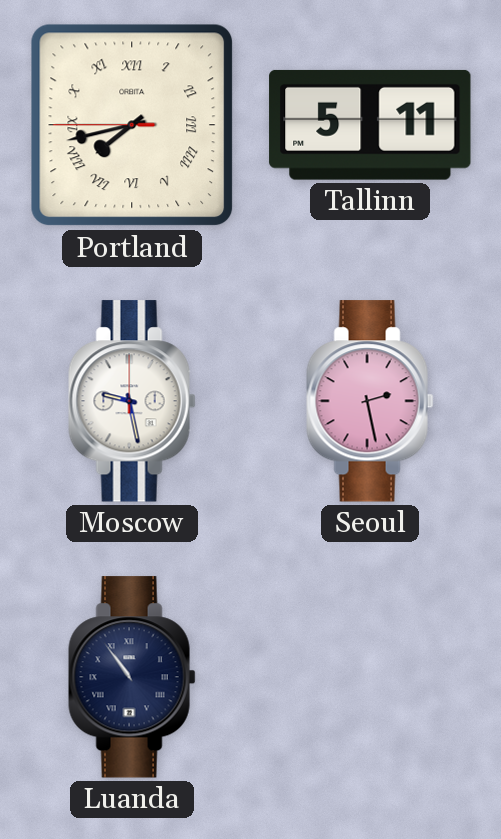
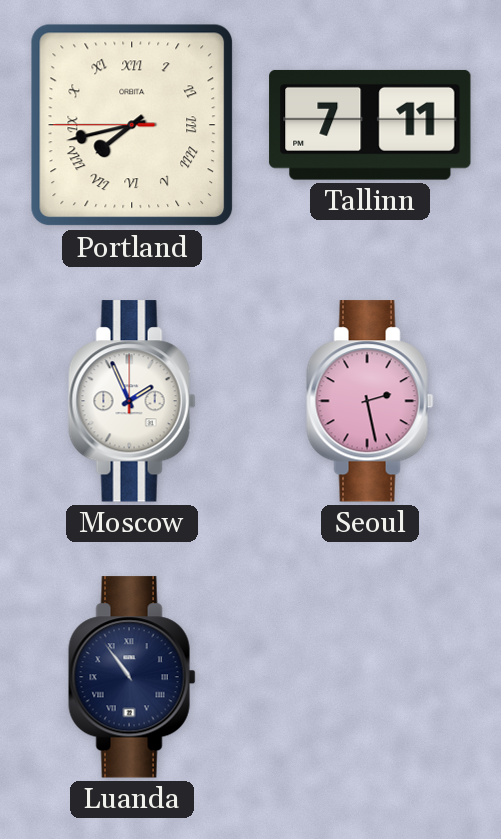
Tallinn: 5:11 -> 7:11 (370, 125)
Moscow: 9:28 -> 1:56 (132, 401)
